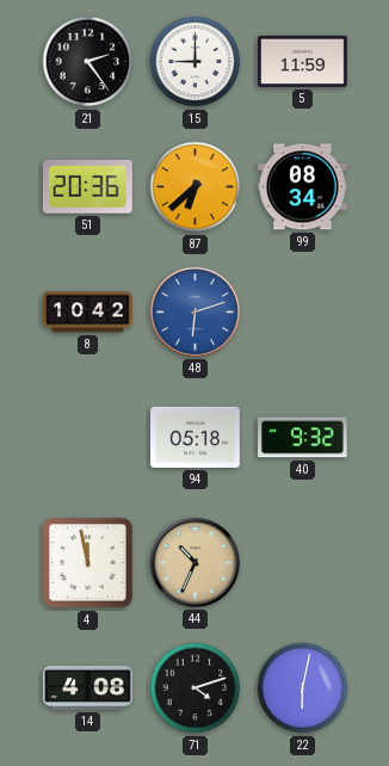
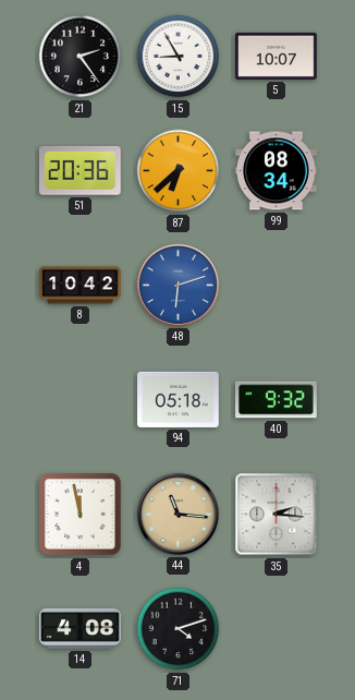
15: 9:00 -> 8:55 (179, 57)
5: 11:59 -> 10:07 (277, 56)
44: 10:34 -> 11:16 (177, 514)
35: none -> 2:16 (277, 515)
22: 6:02 -> none (303, 688)
